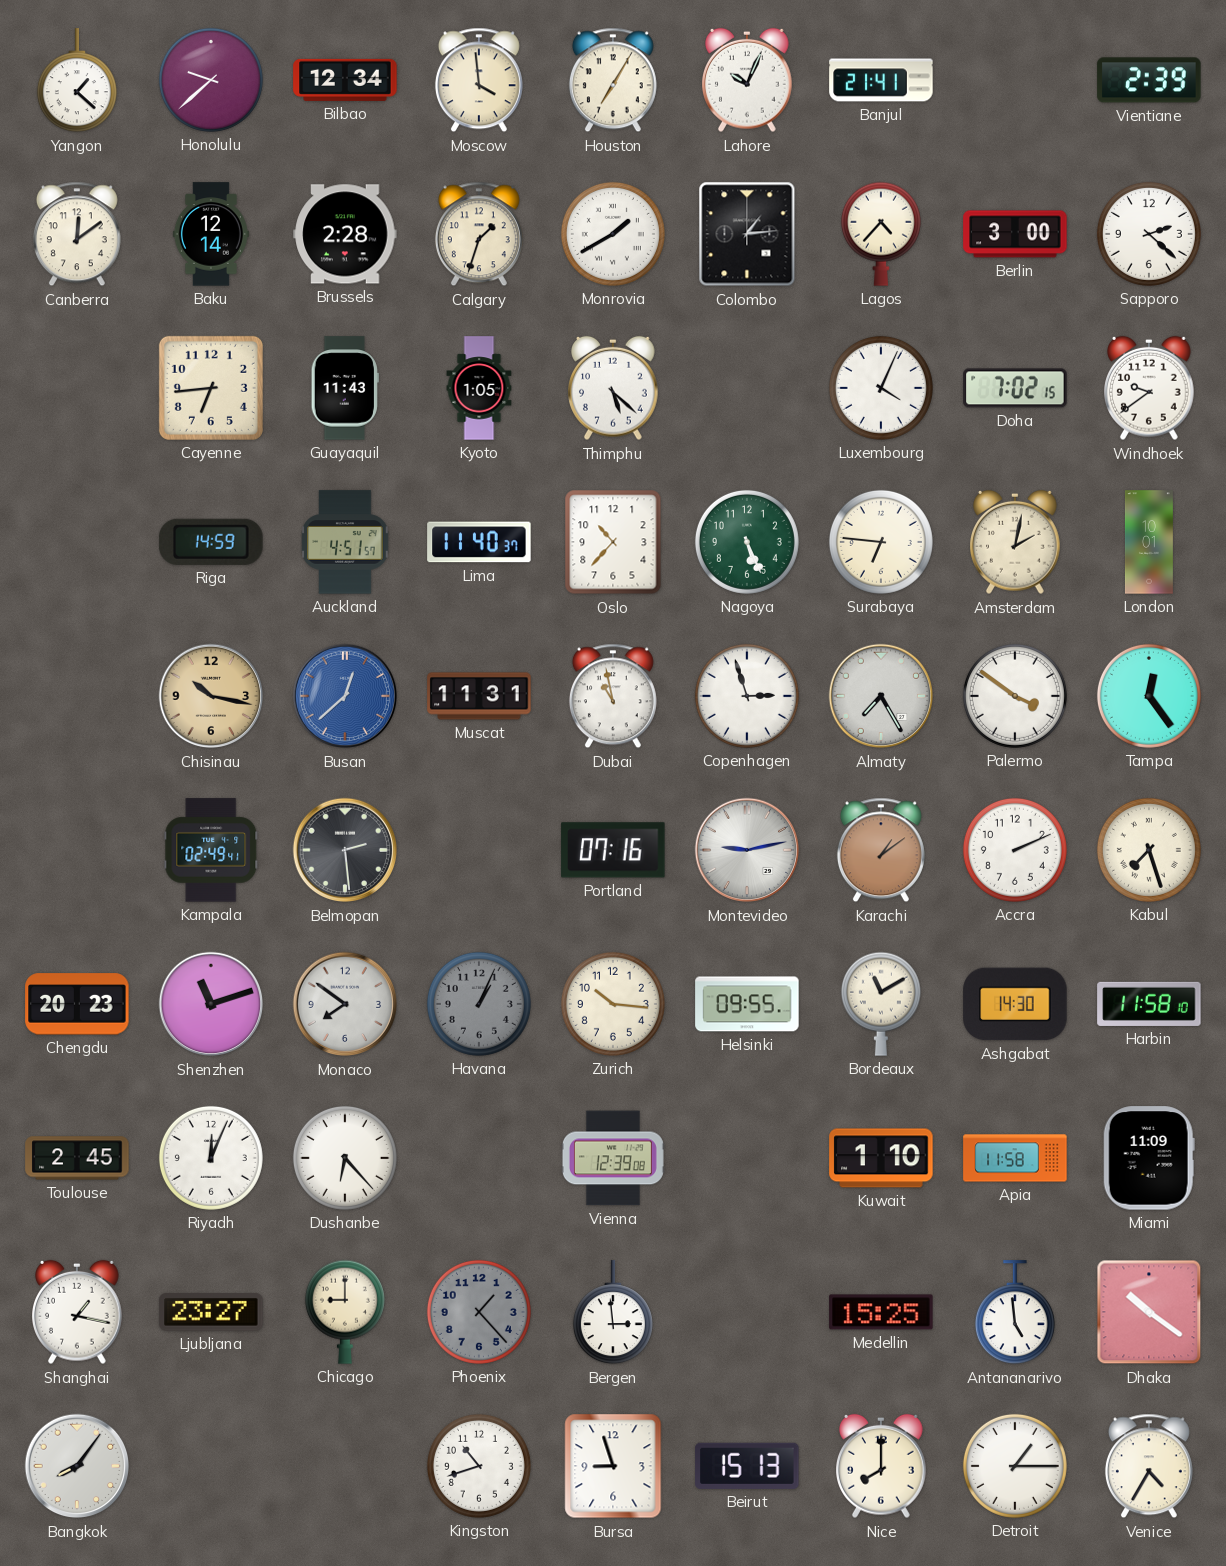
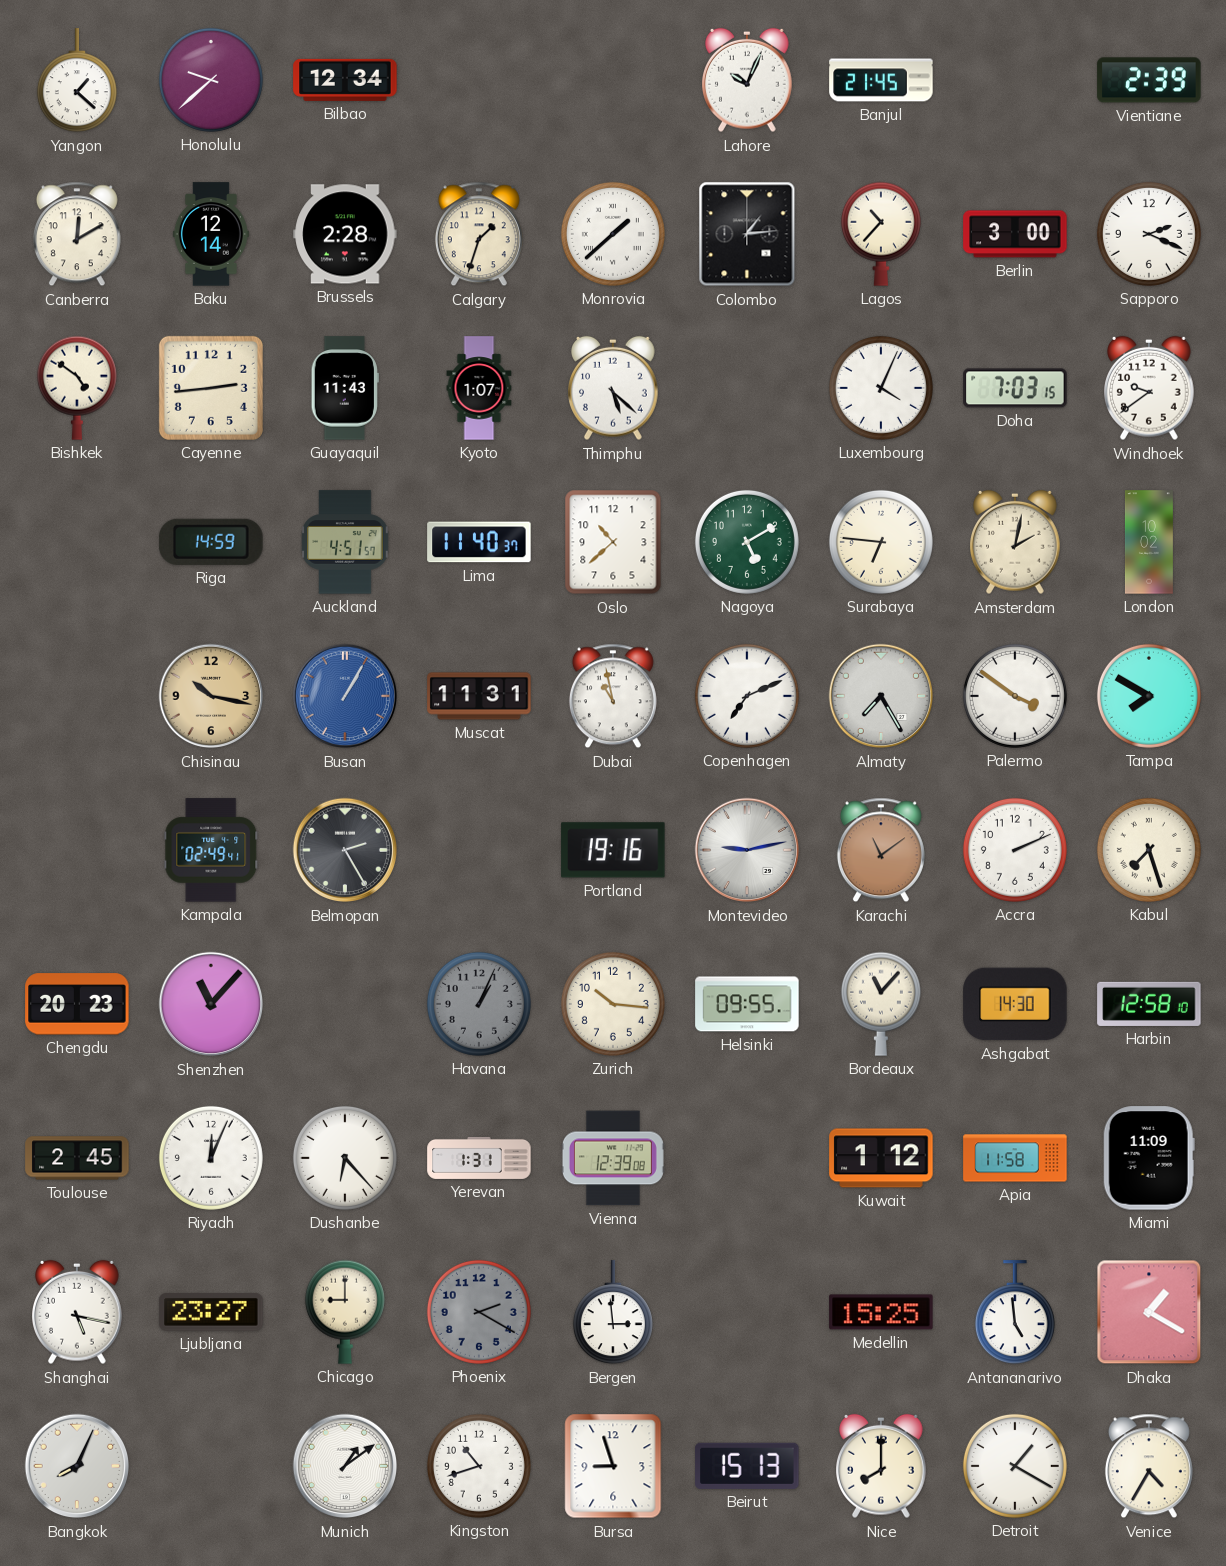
Moscow: 3:59 -> none (479, 80)
Houston: 7:05 -> none (613, 80)
Banjul: 21:41 -> 21:45 (881, 80)
Canberra: 12:09 -> 12:10 (77, 234)
Monrovia: 1:40 -> 1:38 (613, 234)
Lagos: 4:37 -> 10:37 (881, 234)
Sapporo: 2:22 -> 2:19 (1149, 234)
Bishkek: none -> 4:51 (77, 388)
Cayenne: 6:44 -> 2:44 (211, 388)
Kyoto: 1:05 -> 1:07 (479, 388)
Doha: 7:02 -> 7:03 (1015, 388)
Oslo: 10:37 -> 10:38 (613, 542)
Nagoya: 5:26 -> 5:10 (747, 542)
London: 10:01 -> 10:02 (1149, 542)
Busan: 12:38 -> 1:05 (345, 696)
Copenhagen: 2:57 -> 7:11 (747, 696)
Tampa: 12:24 -> 7:50 (1149, 696)
Belmopan: 2:29 -> 2:25 (345, 850)
Portland: 07:16 -> 19:16 (613, 850)
Karachi: 1:09 -> 11:09 (881, 850)
Shenzhen: 11:12 -> 11:07 (211, 1004)
Monaco: 7:51 -> none (345, 1004)
Bordeaux: 11:10 -> 11:07 (881, 1004)
Harbin: 11:58 -> 12:58 (1149, 1004)
Yerevan: none -> 1:31 (479, 1158)
Kuwait: 1:10 -> 1:12 (881, 1158)
Shanghai: 1:17 -> 5:17 (78, 1312)
Phoenix: 1:23 -> 2:20 (479, 1312)
Dhaka: 10:21 -> 1:20 (1149, 1312)
Bangkok: 8:06 -> 8:04 (77, 1466)
Munich: none -> 1:09 (345, 1466)
Detroit: 1:15 -> 1:20 (1015, 1466)
